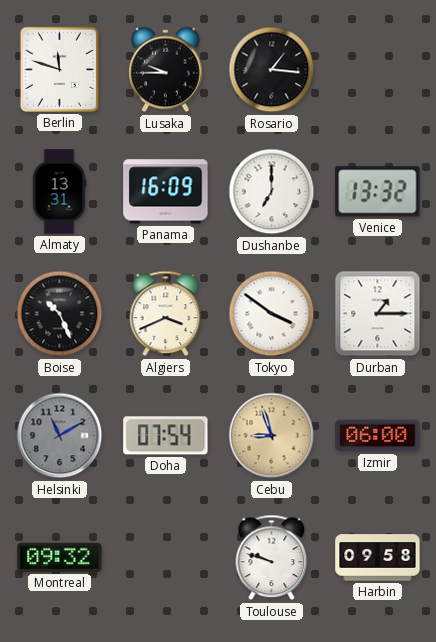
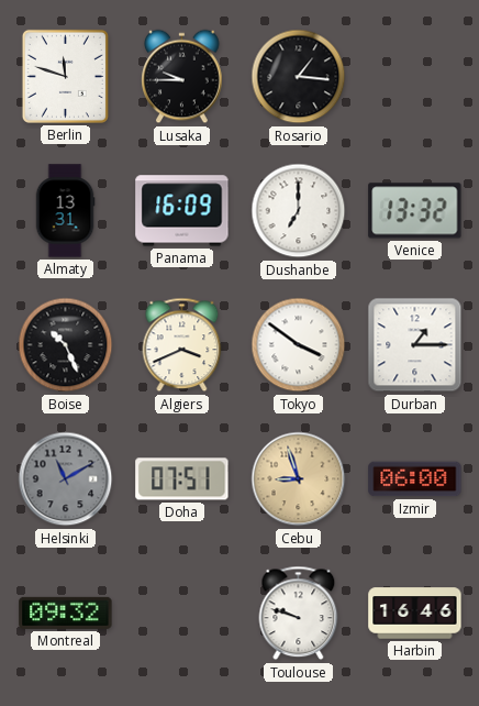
Doha: 07:54 -> 07:51 (182, 479)
Harbin: 09:58 -> 16:46 (415, 614)
